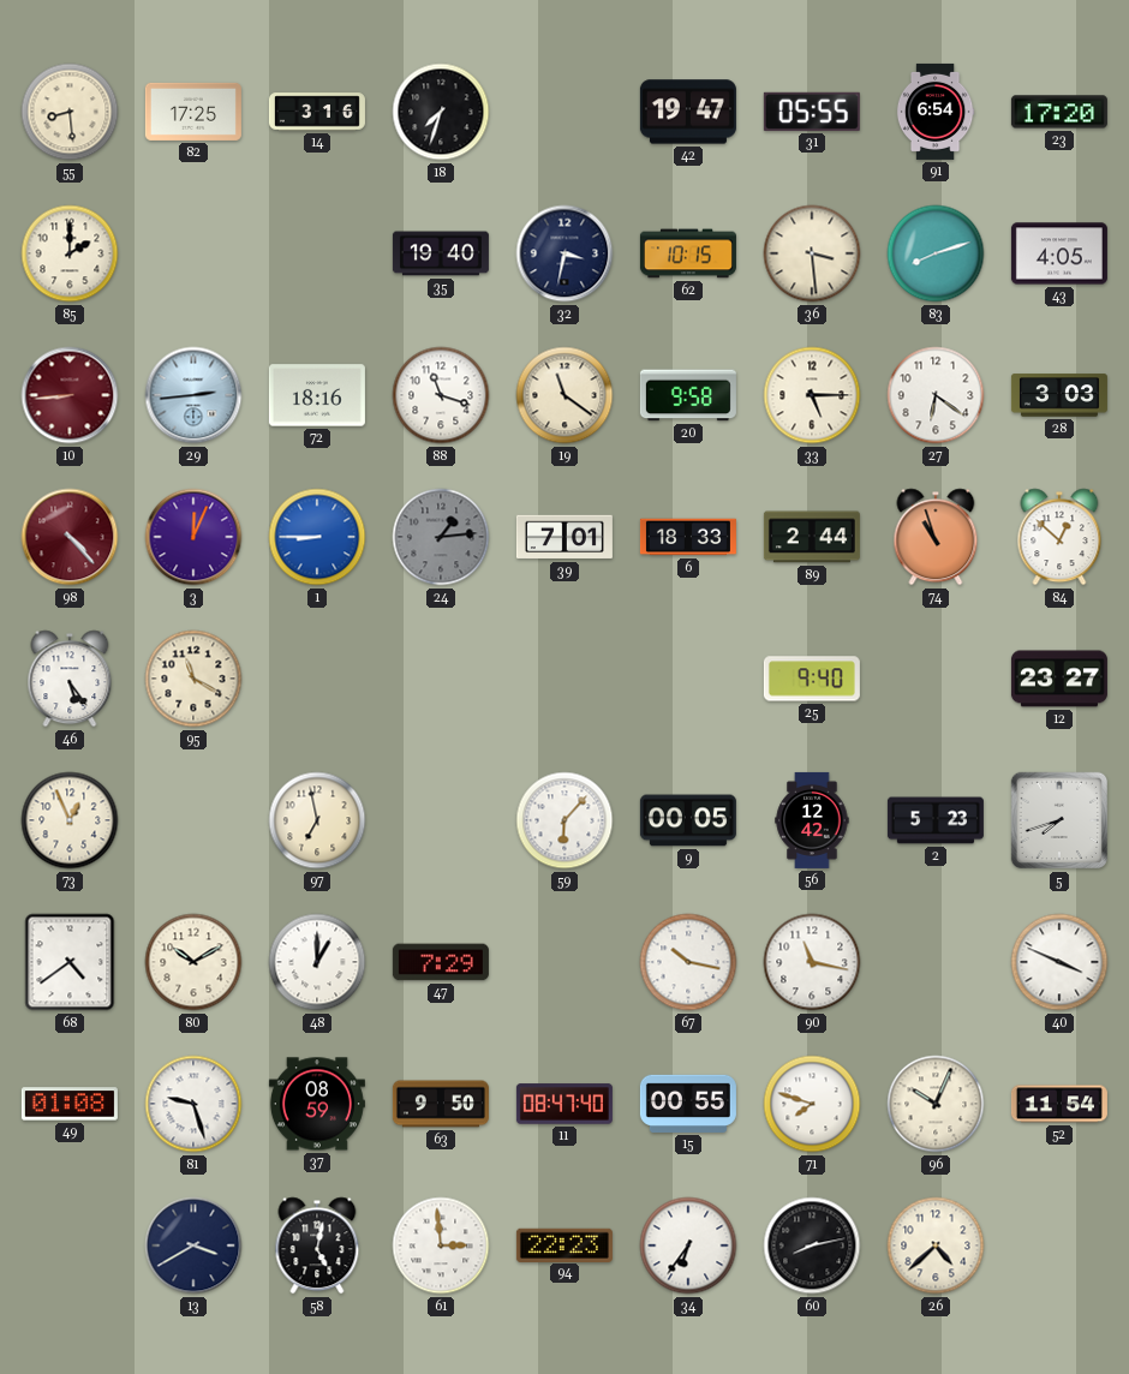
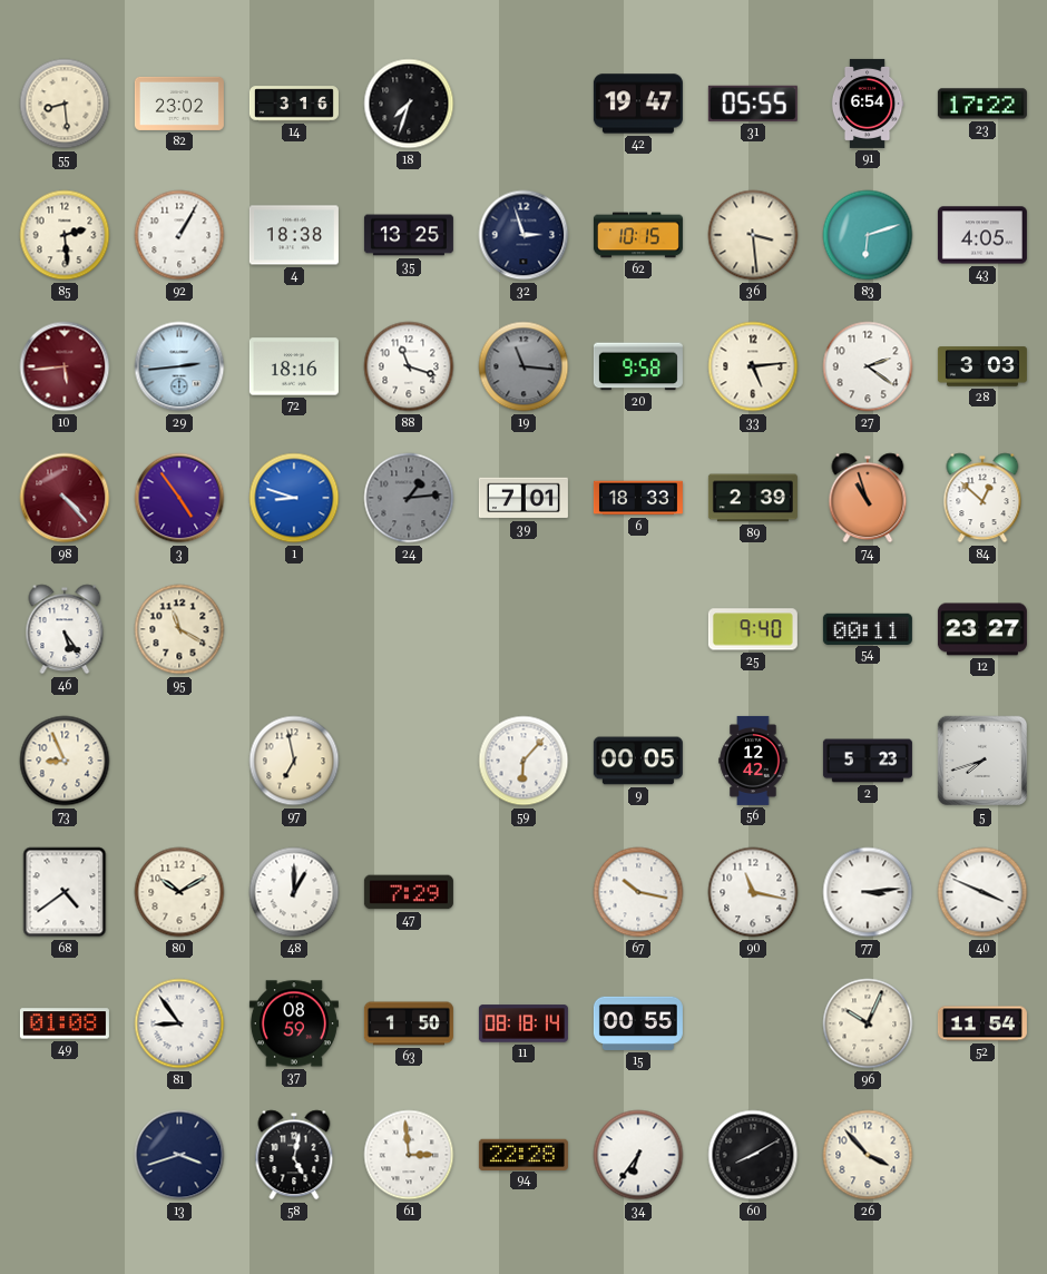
82: 17:25 -> 23:02 (179, 104)
23: 17:20 -> 17:22 (982, 104)
85: 2:00 -> 2:29 (65, 235)
92: none -> 1:05 (179, 235)
4: none -> 18:38 (294, 235)
35: 19:40 -> 13:25 (409, 235)
32: 3:32 -> 2:57 (523, 235)
83: 8:12 -> 6:12 (868, 235)
10: 8:44 -> 5:44 (65, 366)
19: 11:21 -> 11:16 (523, 366)
19 dial: cream -> grey (523, 366)
33: 5:15 -> 5:14 (753, 366)
27: 6:21 -> 2:21 (868, 366)
3: 12:04 -> 4:54 (179, 498)
1: 8:45 -> 8:48 (294, 498)
89: 2:44 -> 2:39 (753, 498)
54: none -> 00:11 (868, 628)
73: 12:56 -> 8:56 (65, 761)
77: none -> 3:14 (868, 892)
81: 9:27 -> 8:54 (179, 1023)
63: 9:50 -> 1:50 (409, 1023)
11: 08:47 -> 08:18 (523, 1023)
71: 7:48 -> none (812, 1104)
13: 3:40 -> 3:42 (179, 1155)
94: 22:23 -> 22:28 (523, 1154)
60: 8:13 -> 8:10 (753, 1155)
26: 4:38 -> 3:53 (868, 1155)
